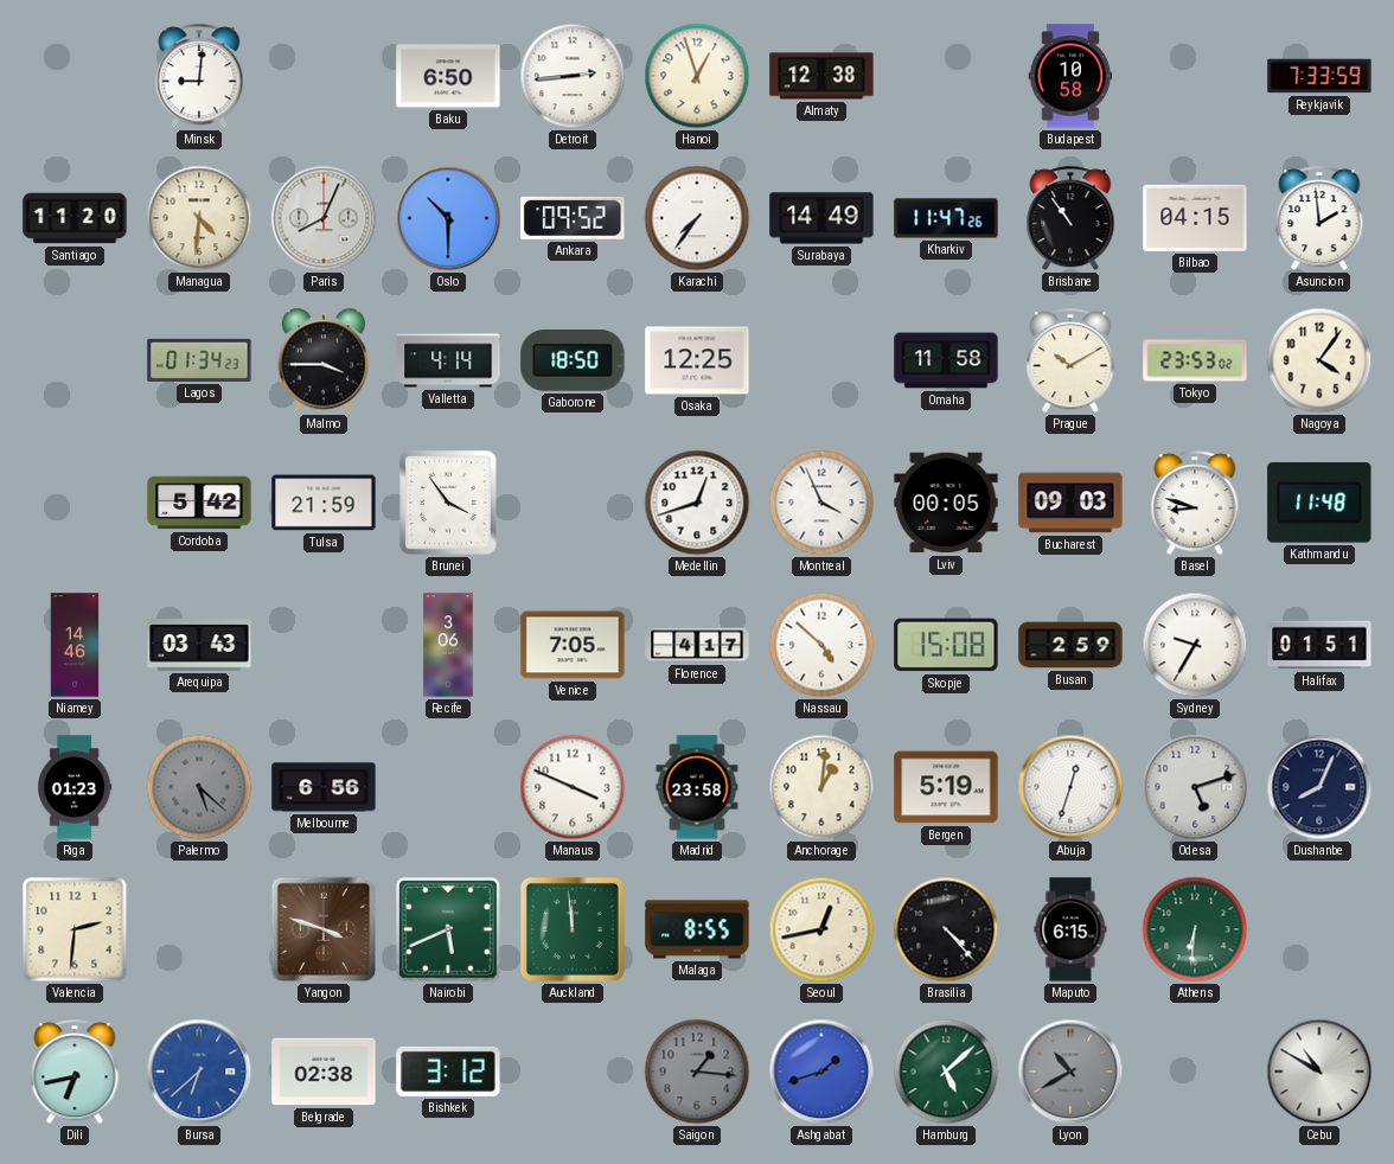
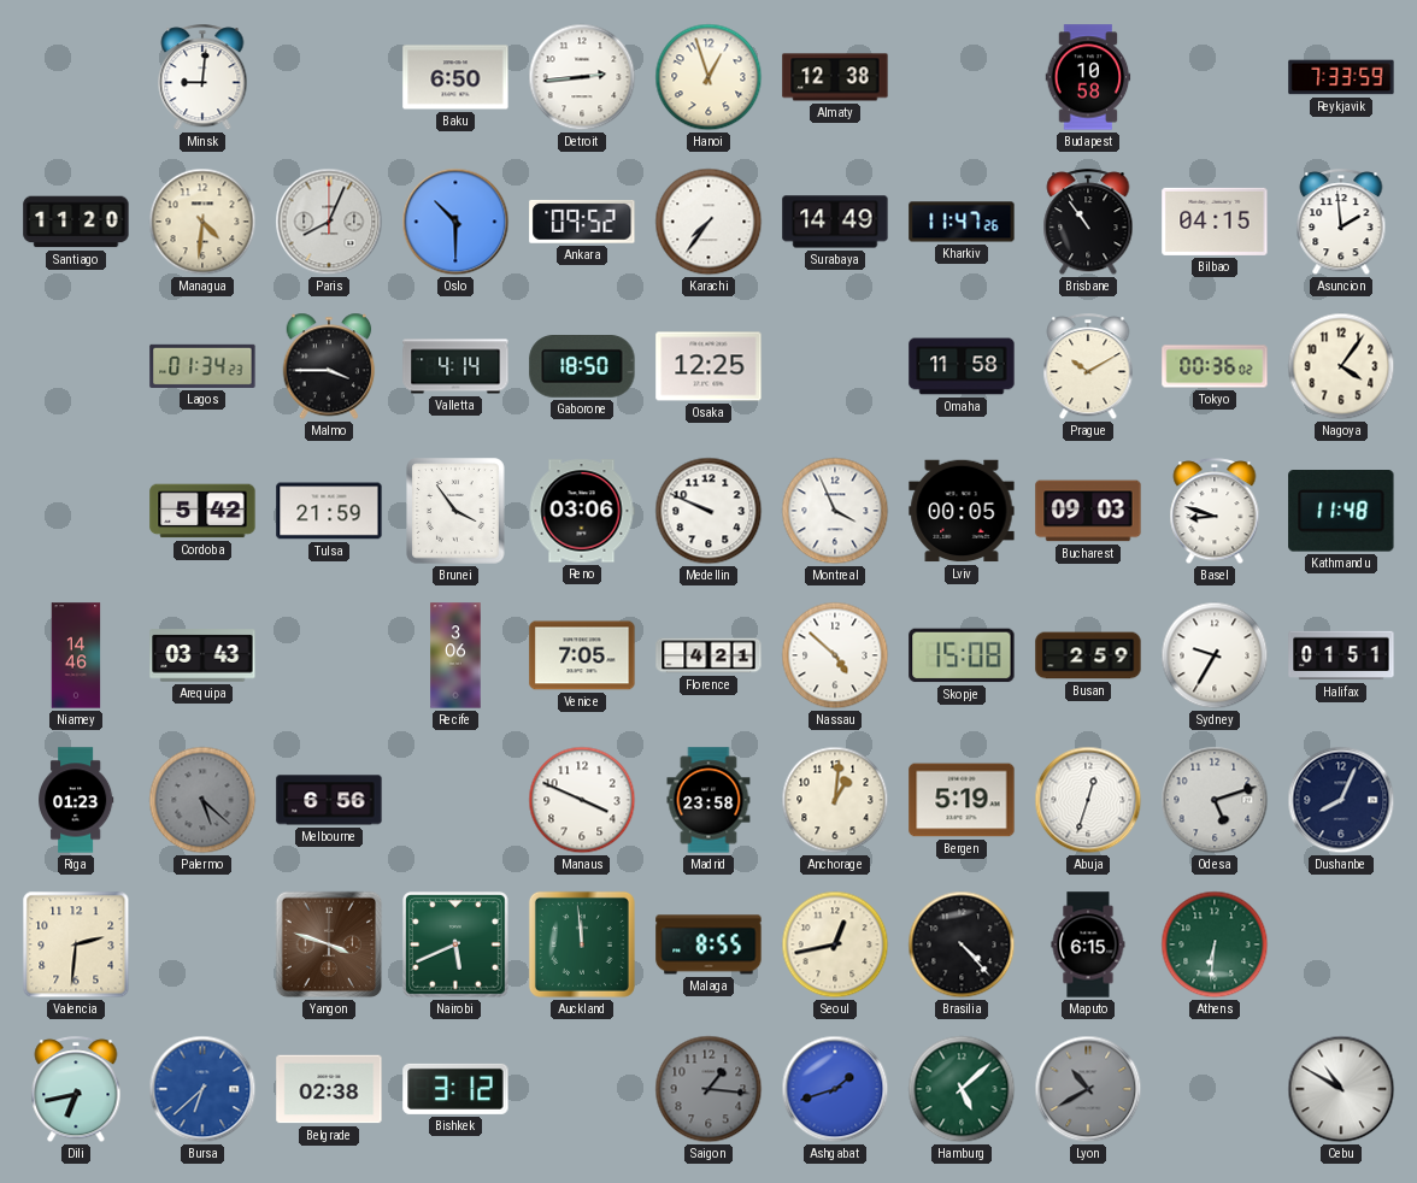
Tokyo: 23:53 -> 00:36 (1215, 366)
Reno: none -> 03:06 (582, 511)
Medellin: 12:42 -> 9:49 (708, 511)
Florence: 4:17 -> 4:21 (708, 655)
